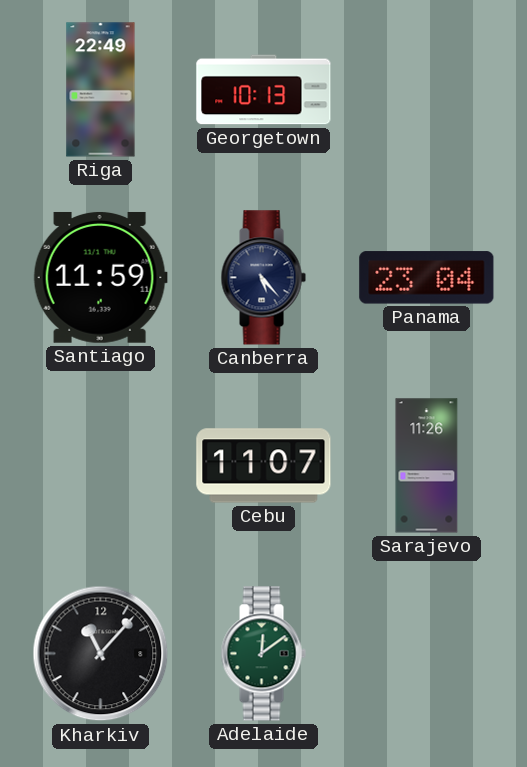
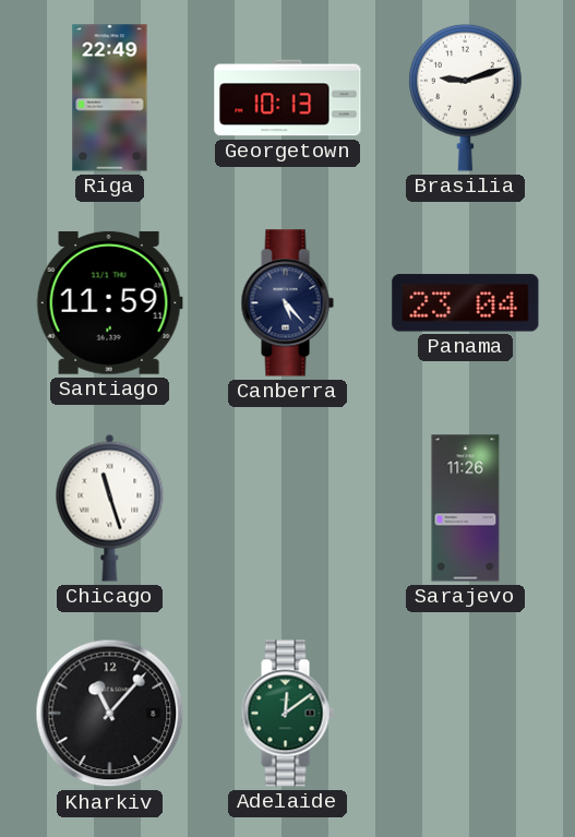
Brasilia: none -> 9:12 (466, 97)
Chicago: none -> 11:27 (110, 507)
Cebu: 11:07 -> none (264, 466)
